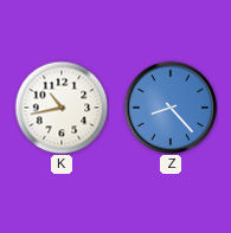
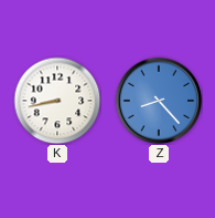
K: 10:43 -> 8:43 (57, 101)
